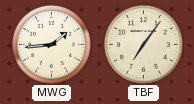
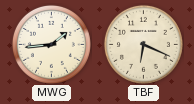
TBF: 7:06 -> 6:19 (143, 44)
